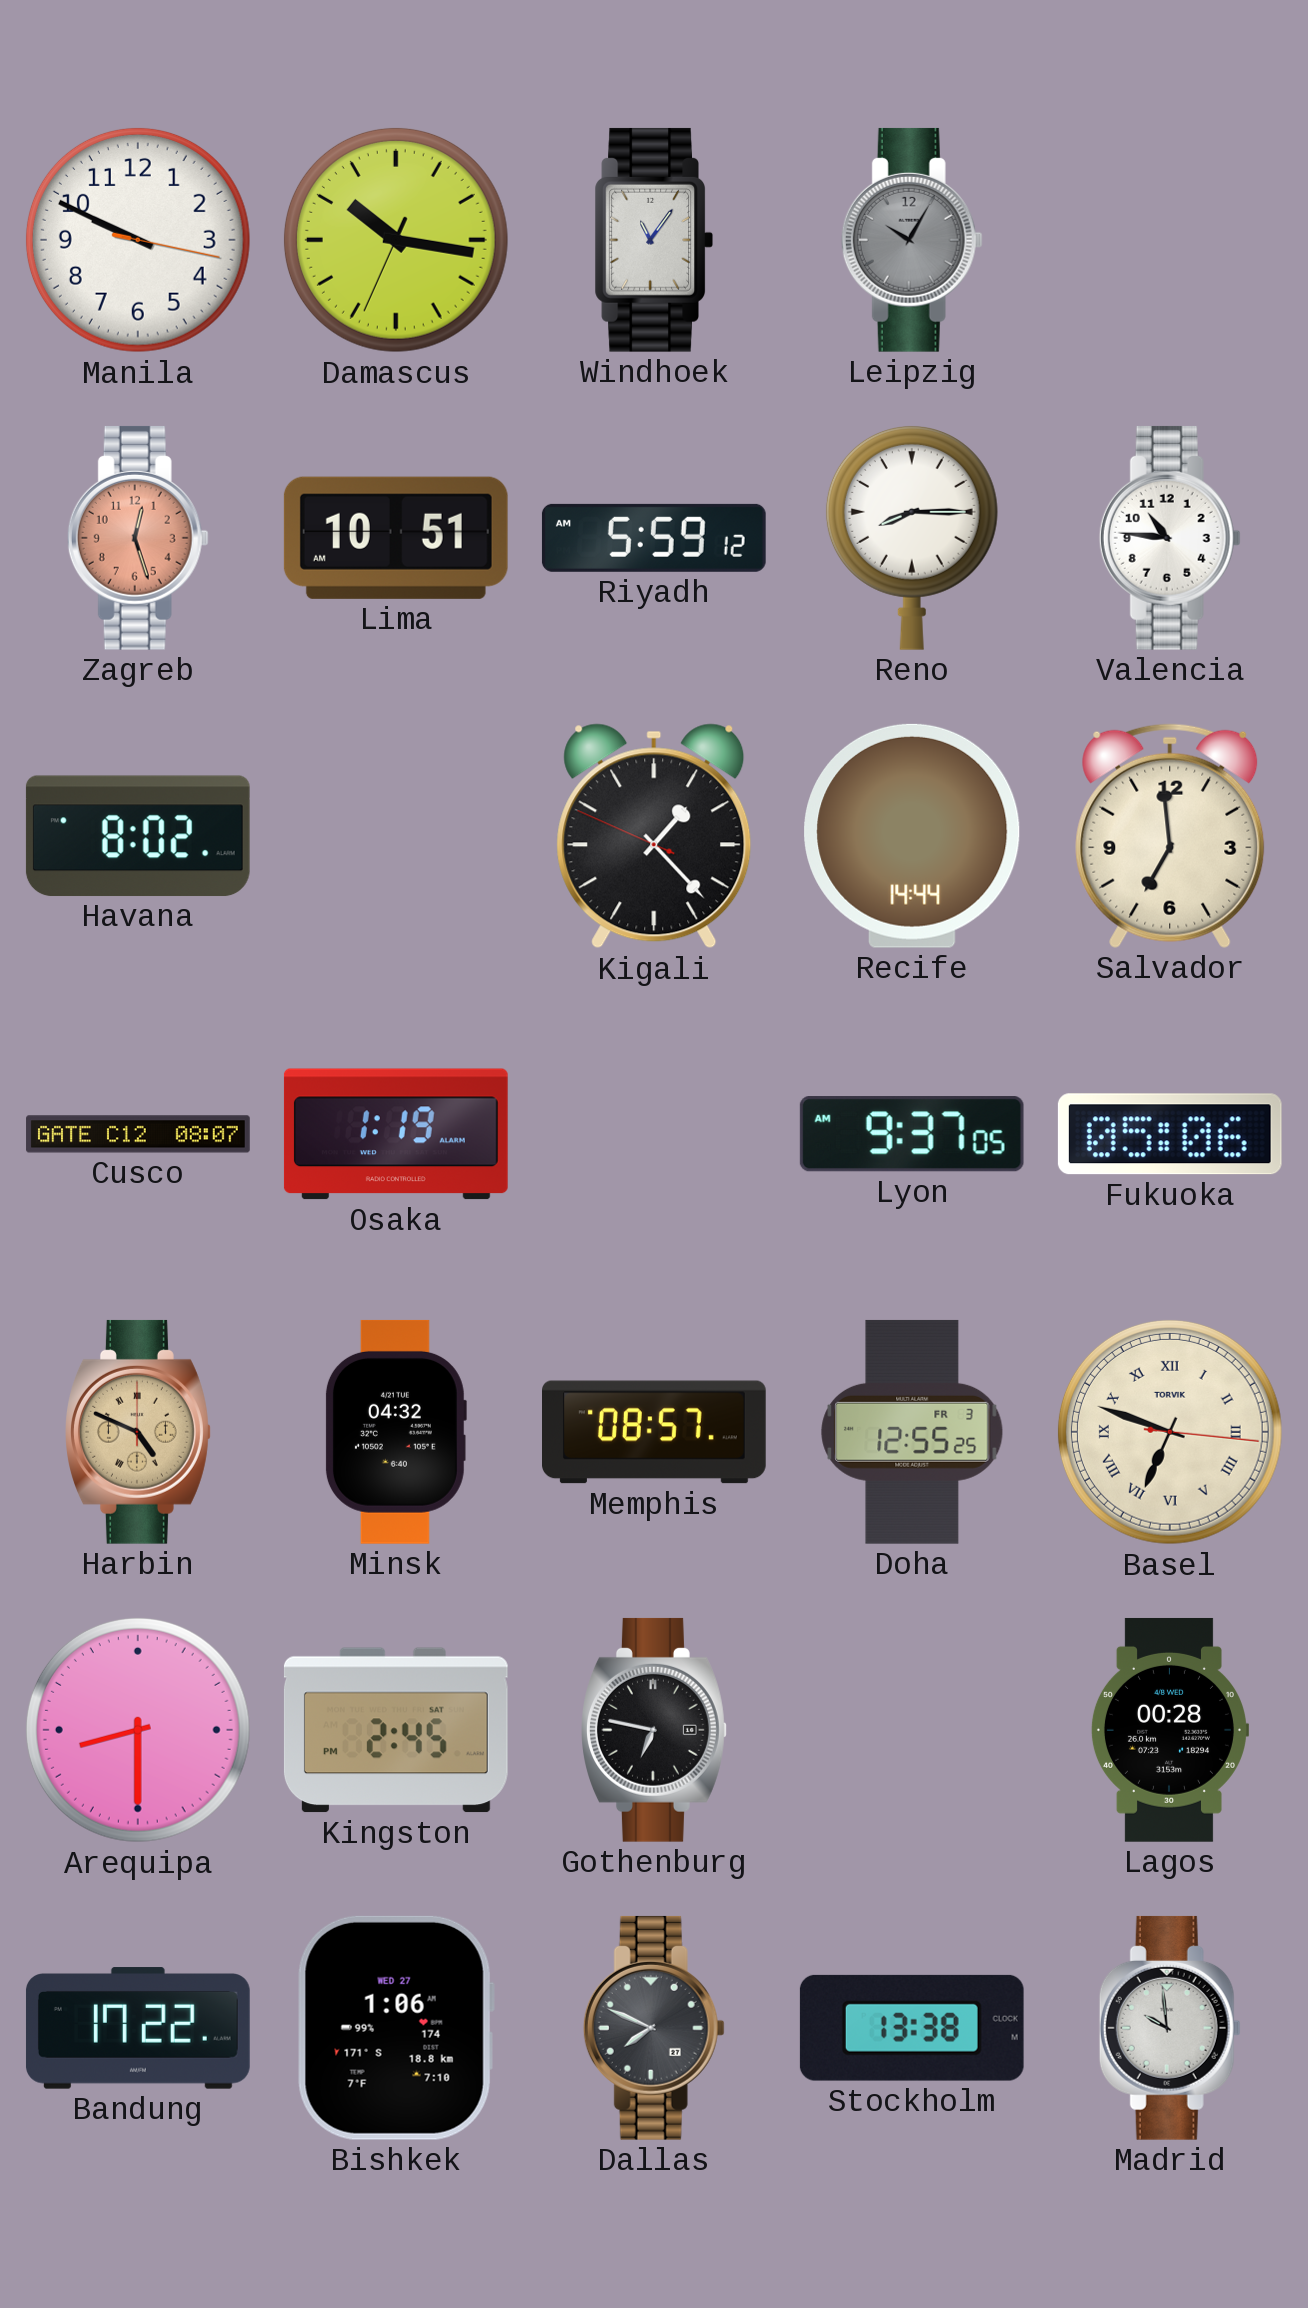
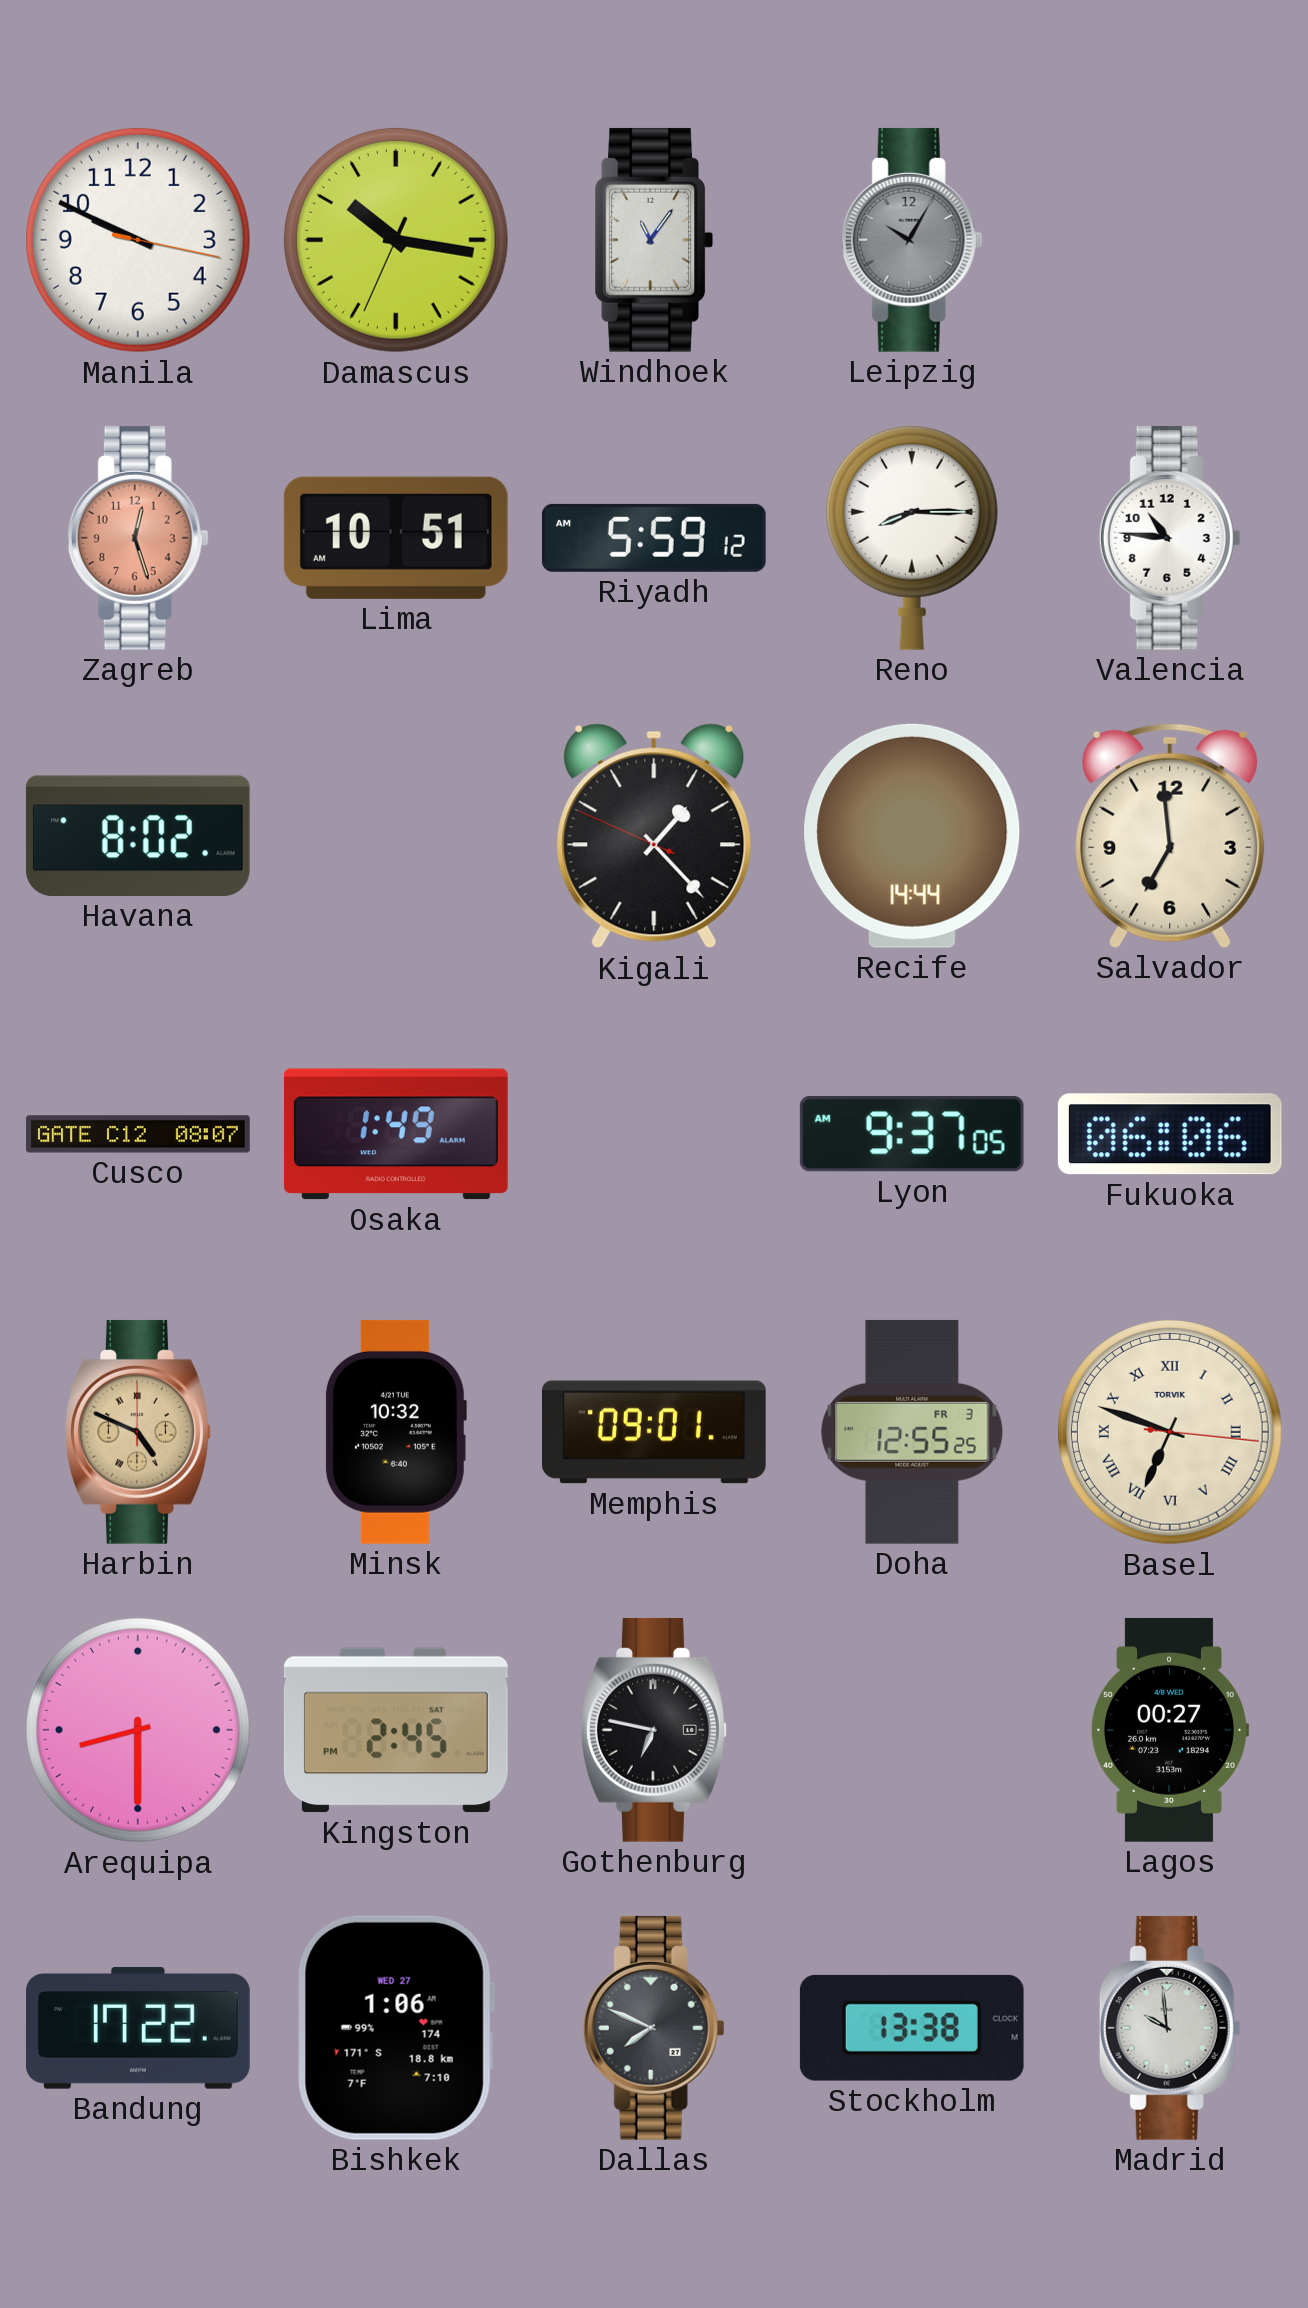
Osaka: 1:19 -> 1:49 (396, 1134)
Fukuoka: 05:06 -> 06:06 (1170, 1134)
Minsk: 04:32 -> 10:32 (395, 1432)
Memphis: 08:57 -> 09:01 (655, 1432)
Lagos: 00:28 -> 00:27 (1169, 1730)
